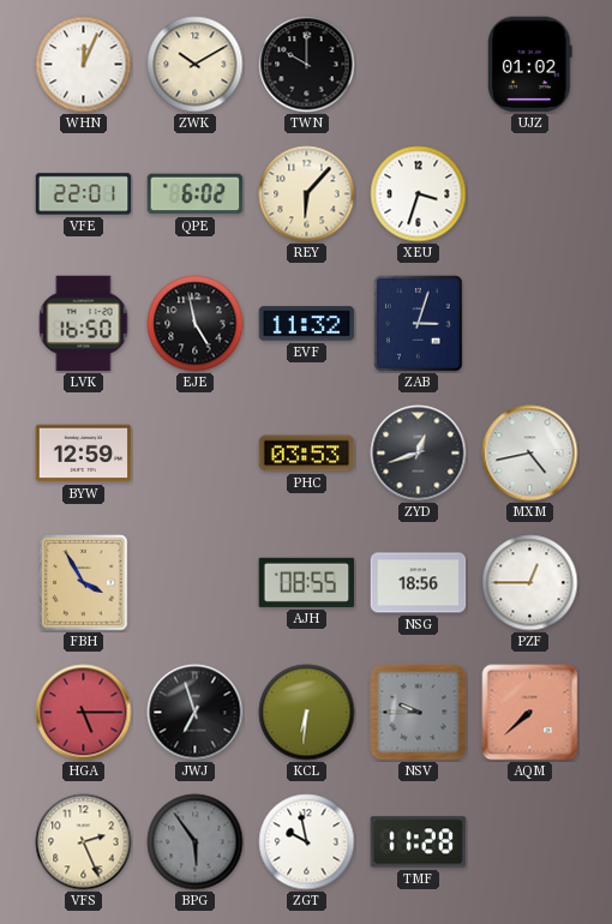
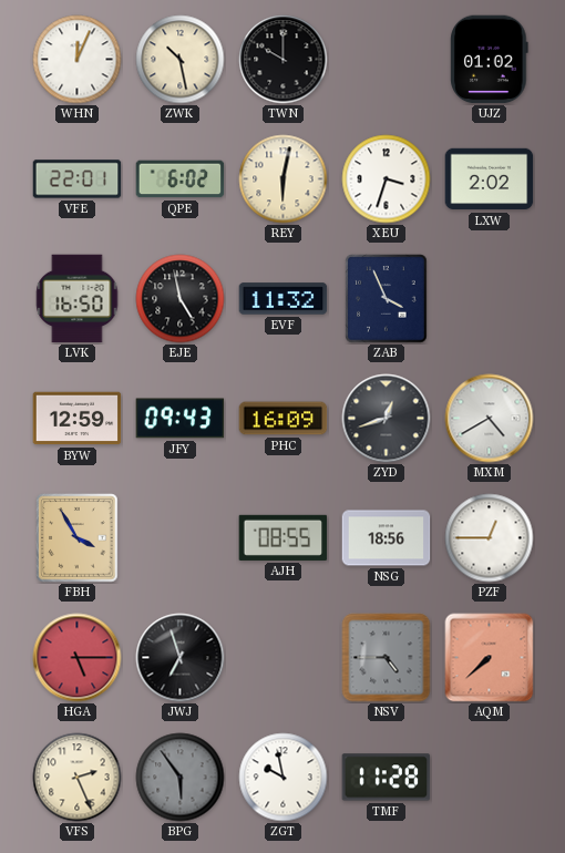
ZWK: 10:10 -> 10:28 (181, 60)
REY: 6:07 -> 6:02 (284, 179)
LXW: none -> 2:02 (490, 179)
ZAB: 3:03 -> 3:56 (387, 299)
JFY: none -> 09:43 (181, 419)
PHC: 03:53 -> 16:09 (284, 419)
MXM: 4:43 -> 4:40 (490, 419)
KCL: 6:31 -> none (307, 713)
NSV: 9:45 -> 4:45 (387, 658)
